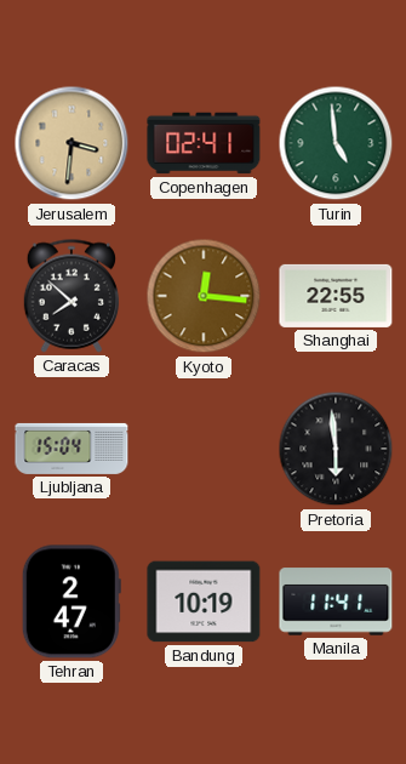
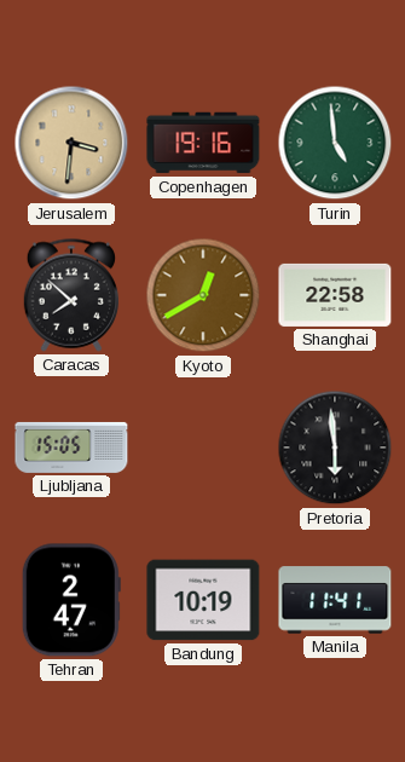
Copenhagen: 02:41 -> 19:16 (203, 143)
Kyoto: 12:16 -> 12:40 (203, 295)
Shanghai: 22:55 -> 22:58 (335, 295)
Ljubljana: 15:04 -> 15:05 (71, 448)
